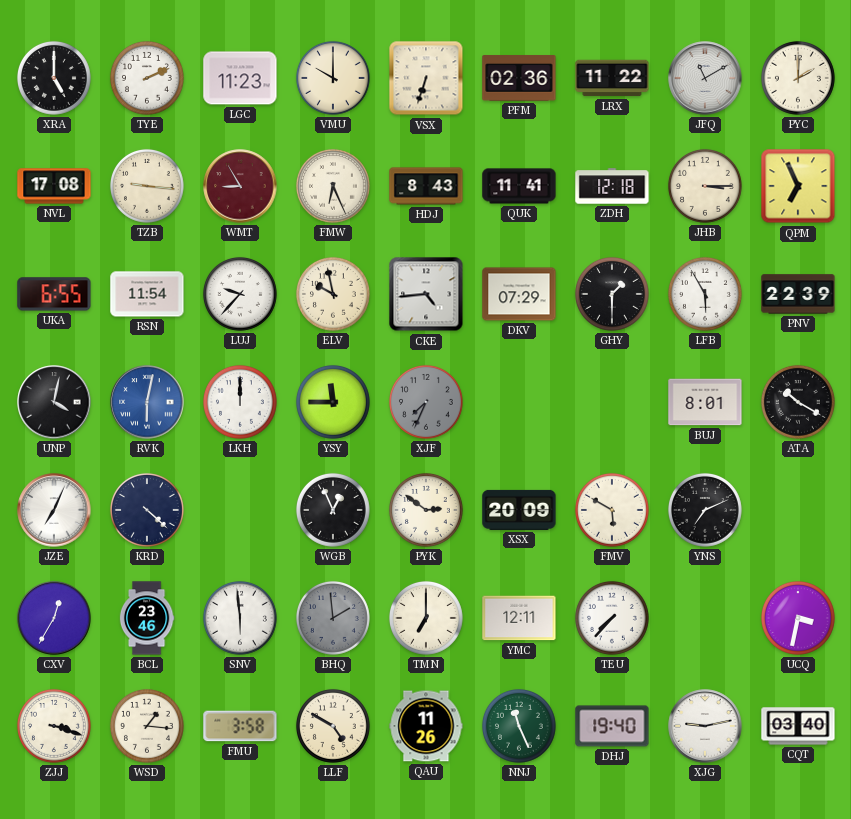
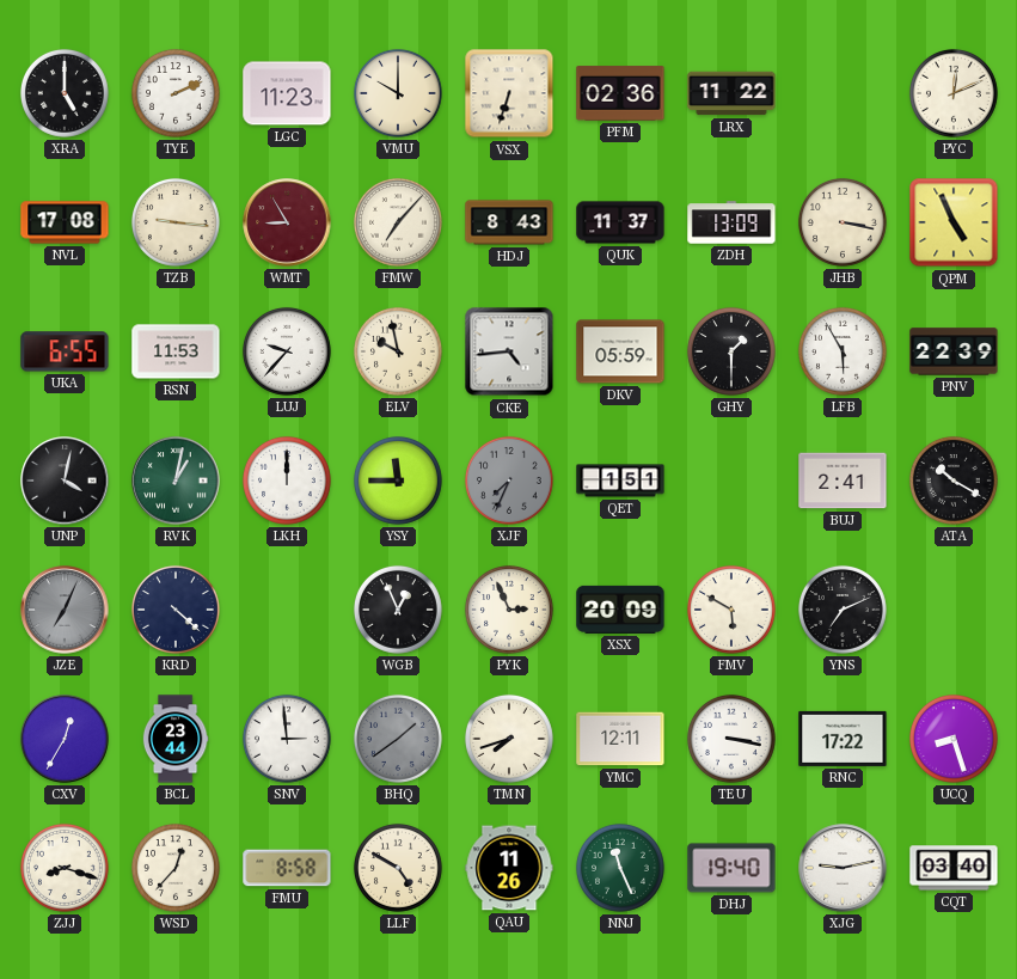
JFQ: 11:10 -> none (705, 78)
PYC: 2:00 -> 12:11 (954, 93)
FMW: 6:26 -> 7:07 (398, 222)
QUK: 11:41 -> 11:37 (620, 222)
ZDH: 12:18 -> 13:09 (731, 222)
JHB: 3:15 -> 3:17 (843, 222)
QPM: 6:56 -> 4:56 (954, 222)
RSN: 11:54 -> 11:53 (176, 351)
DKV: 07:29 -> 05:59 (620, 351)
RVK: 6:02 -> 1:02 (176, 481)
RVK dial: blue -> green (176, 481)
QET: none -> 1:51 (620, 481)
BUJ: 8:01 -> 2:41 (843, 481)
JZE dial: white -> grey (65, 610)
PYK: 2:51 -> 2:56 (509, 610)
BCL: 23:46 -> 23:44 (176, 739)
SNV: 5:59 -> 2:59 (287, 739)
BHQ: 1:59 -> 1:39 (398, 739)
TMN: 7:00 -> 7:42 (509, 739)
TEU: 7:37 -> 3:17 (731, 739)
RNC: none -> 17:22 (843, 739)
UCQ: 3:32 -> 8:27 (954, 739)
ZJJ: 3:18 -> 8:18 (65, 868)
WSD: 1:16 -> 12:37 (176, 868)
FMU: 3:58 -> 8:58 (287, 868)
